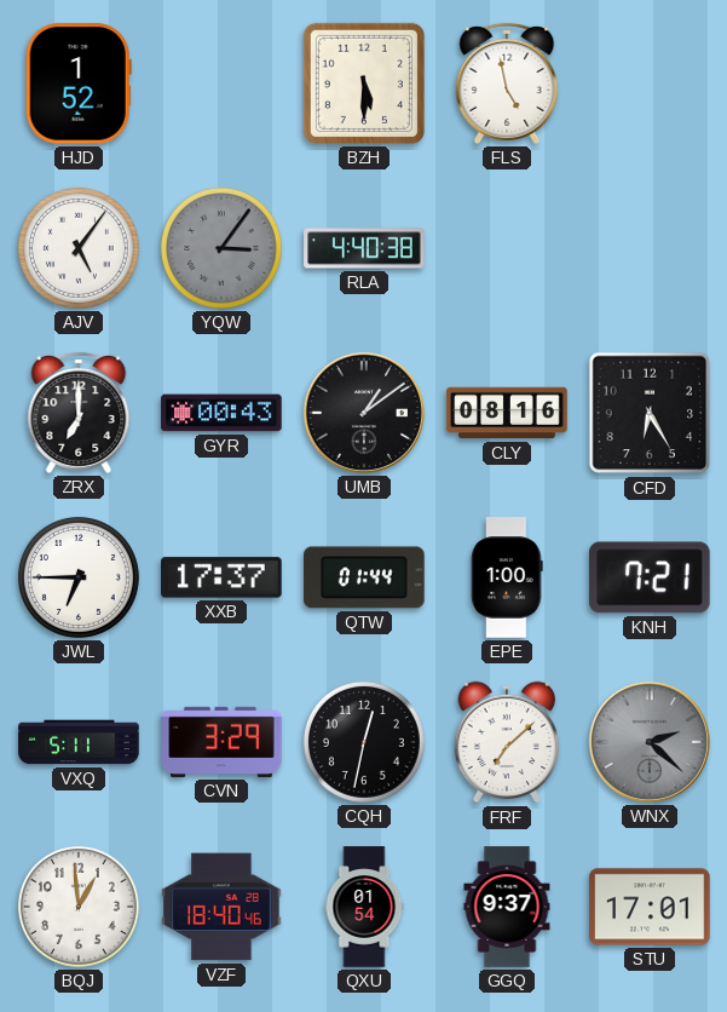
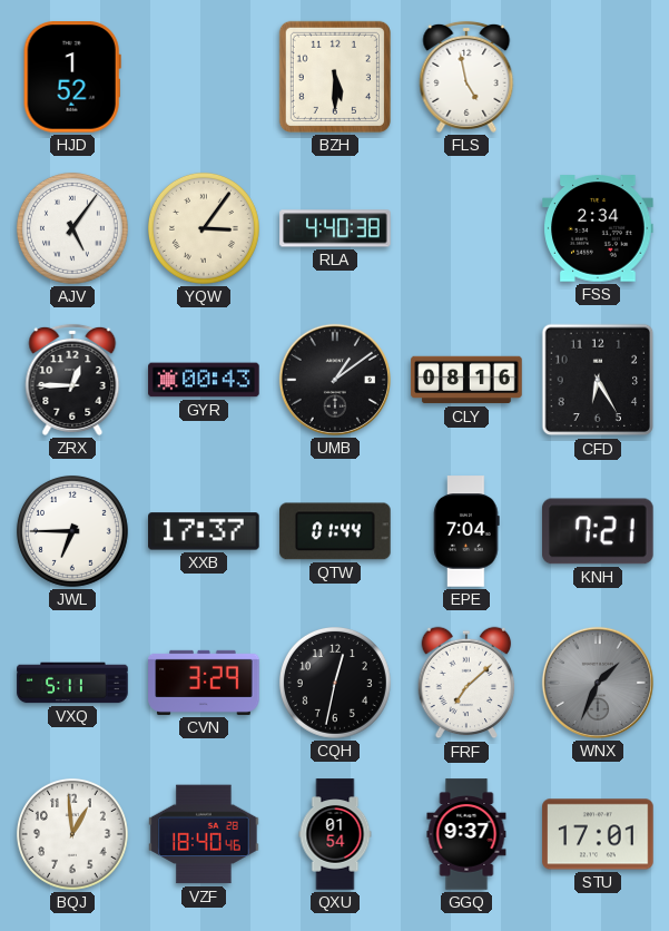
YQW dial: grey -> cream (204, 228)
FSS: none -> 2:34 (598, 228)
ZRX: 7:00 -> 12:45 (72, 380)
EPE: 1:00 -> 7:04 (466, 531)
WNX: 2:22 -> 1:34 (598, 683)
